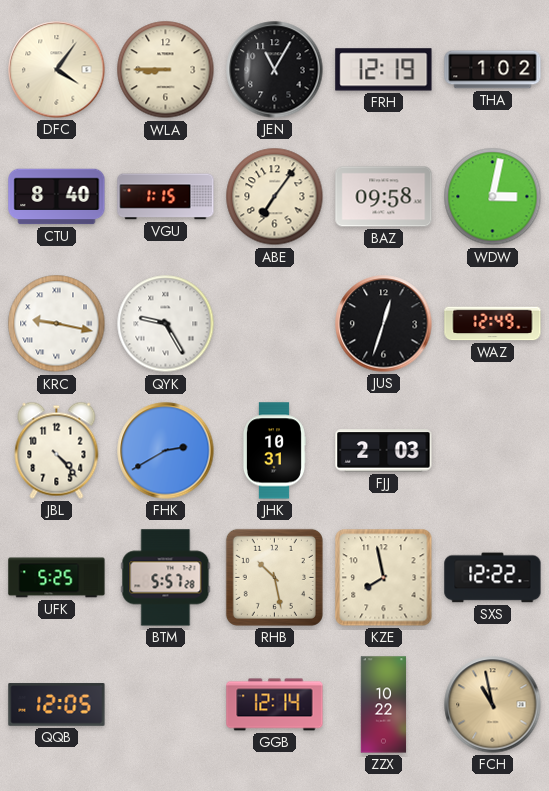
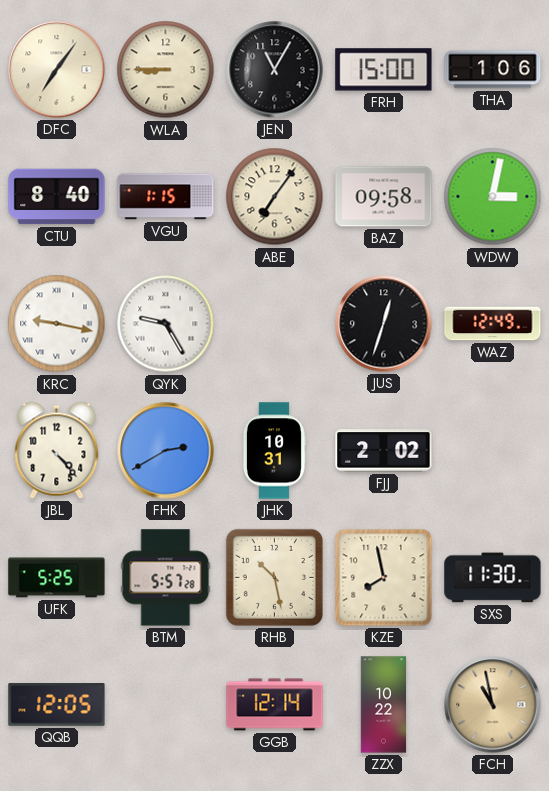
DFC: 4:06 -> 7:06 (57, 70)
FRH: 12:19 -> 15:00 (384, 70)
THA: 1:02 -> 1:06 (493, 70)
FJJ: 2:03 -> 2:02 (384, 451)
SXS: 12:22 -> 11:30 (493, 578)
